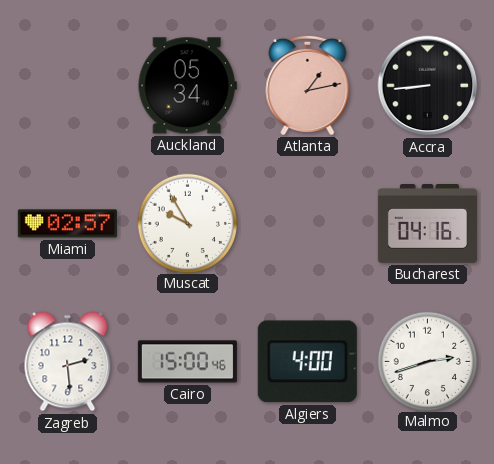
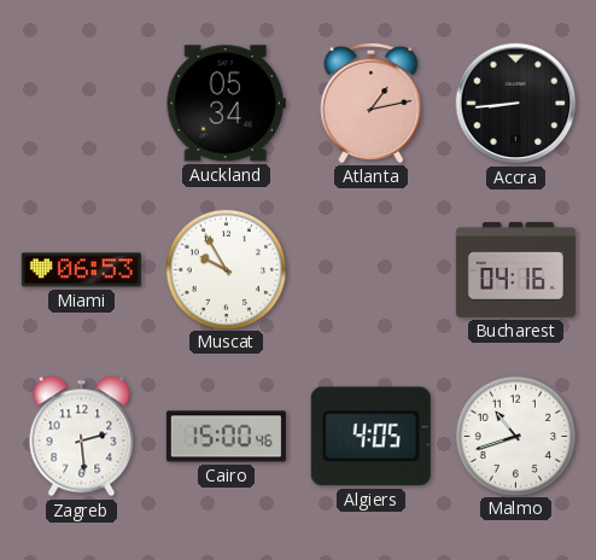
Miami: 02:57 -> 06:53 (81, 270)
Algiers: 4:00 -> 4:05 (370, 437)
Malmo: 2:42 -> 10:42 (515, 436)
